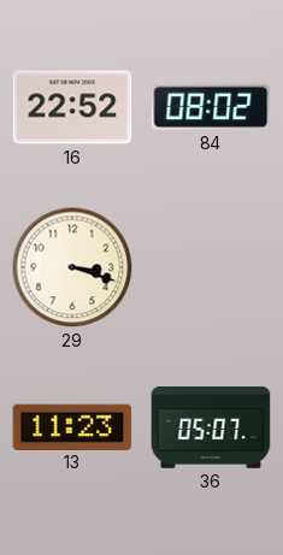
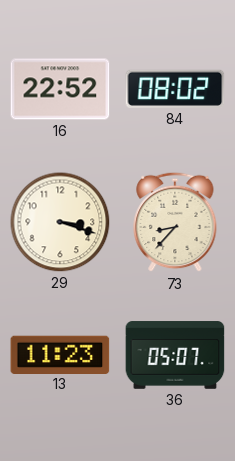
73: none -> 8:37 (175, 222)
